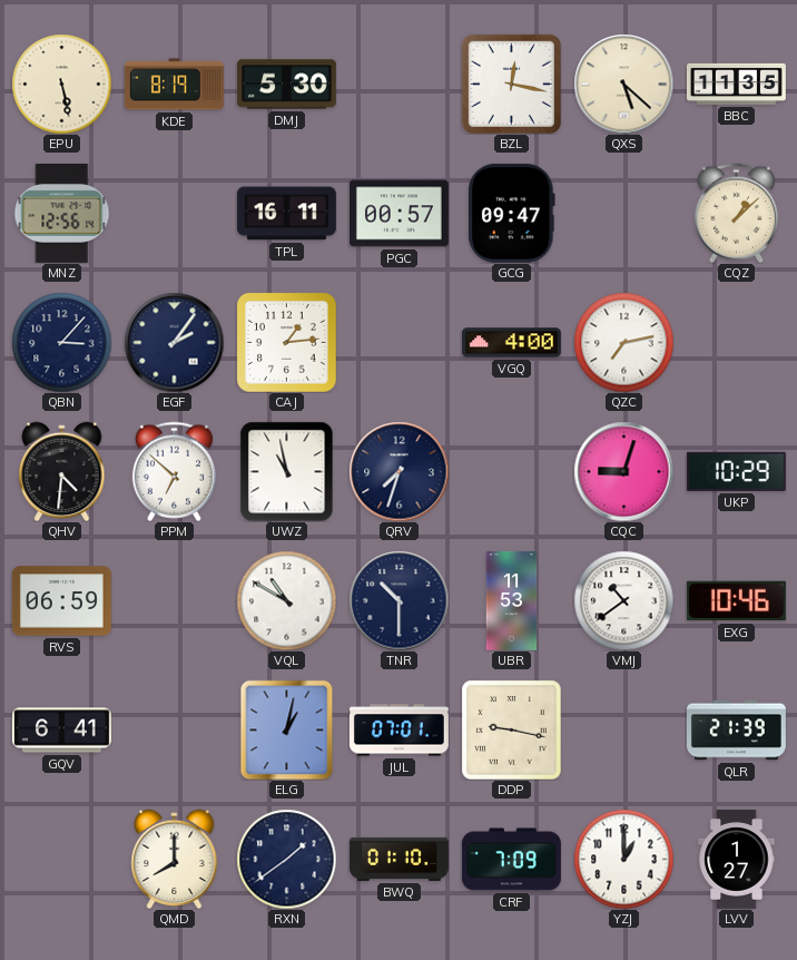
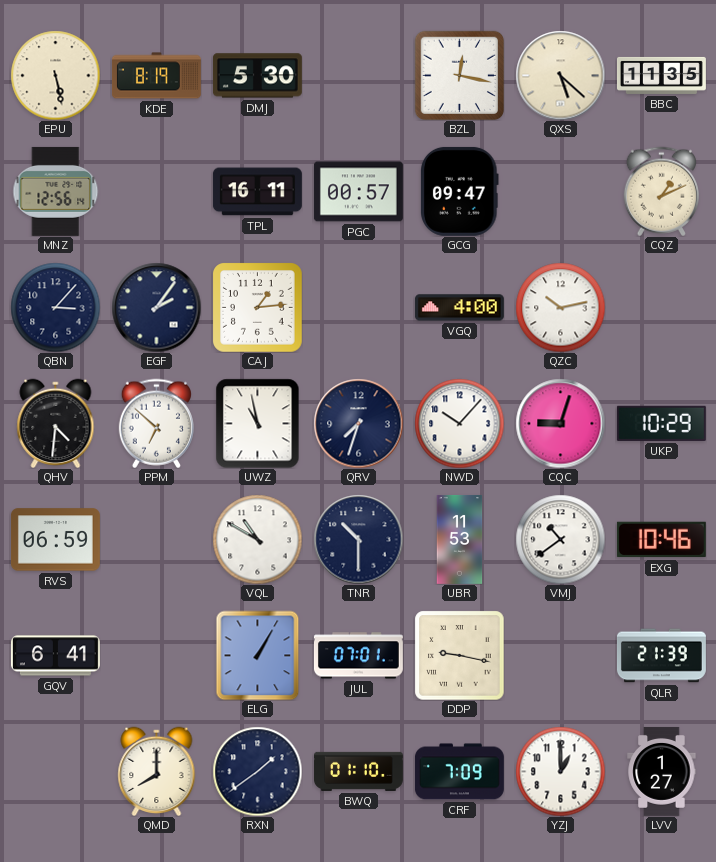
CQZ: 1:08 -> 1:11 (661, 191)
QZC: 7:13 -> 10:13 (560, 307)
NWD: none -> 10:07 (459, 423)
ELG: 1:02 -> 1:05 (258, 655)
